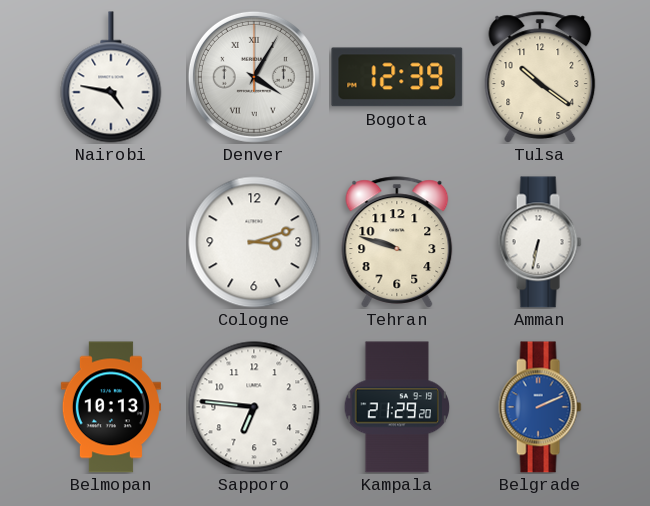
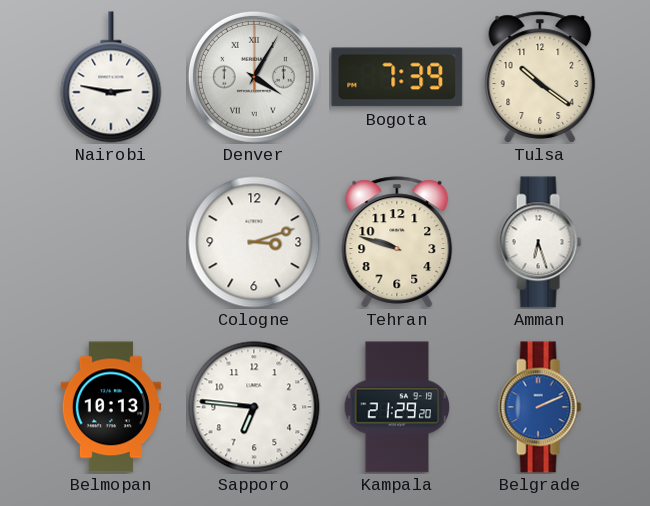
Nairobi: 4:47 -> 2:47 (111, 77)
Bogota: 12:39 -> 7:39 (397, 77)
Amman: 6:32 -> 6:27 (540, 242)
